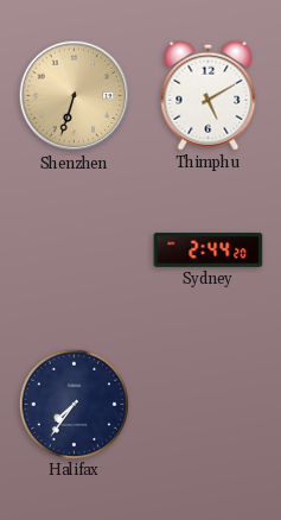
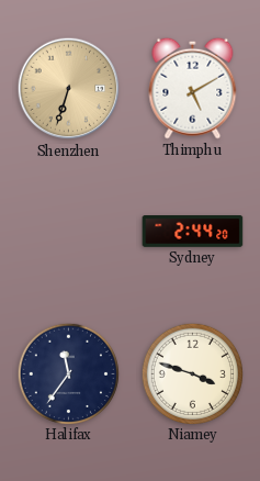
Halifax: 7:36 -> 11:36 (68, 373)
Niamey: none -> 3:48 (192, 373)
